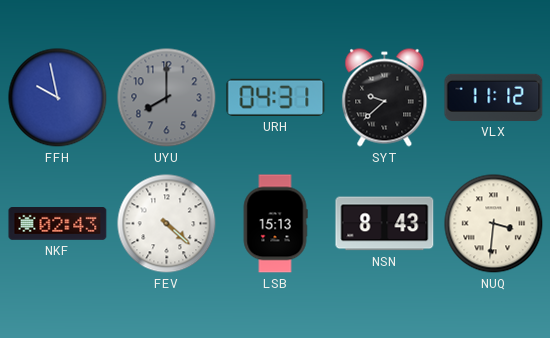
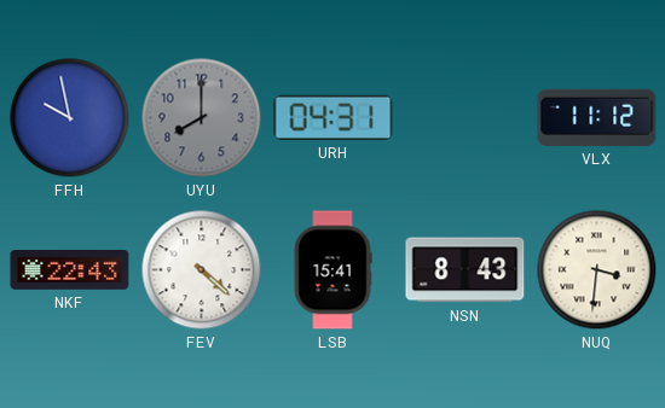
SYT: 9:38 -> none (385, 98)
NKF: 02:43 -> 22:43 (70, 270)
LSB: 15:13 -> 15:41 (332, 270)
